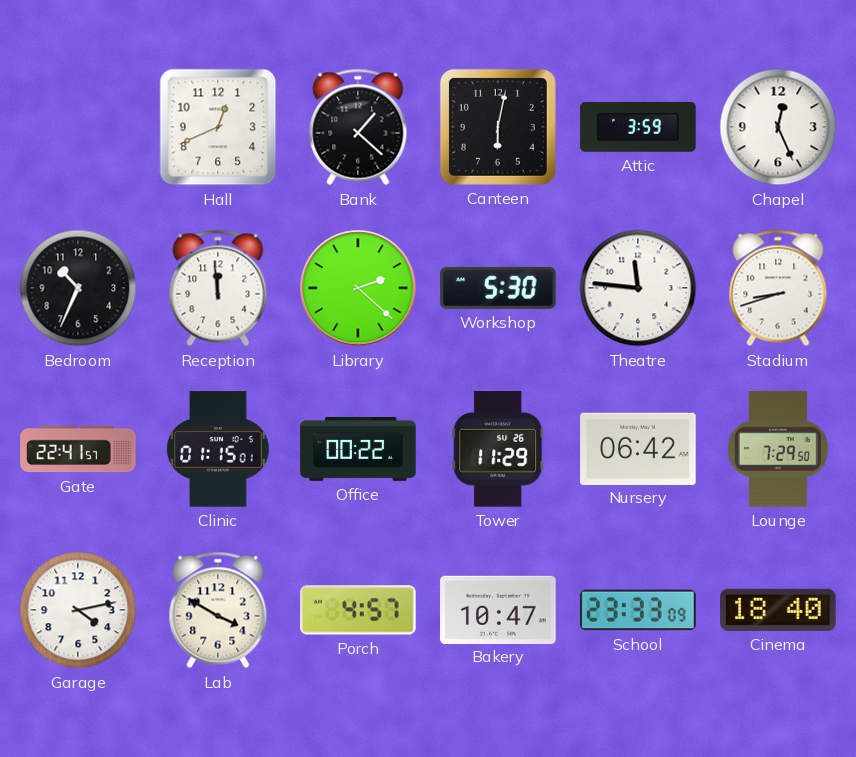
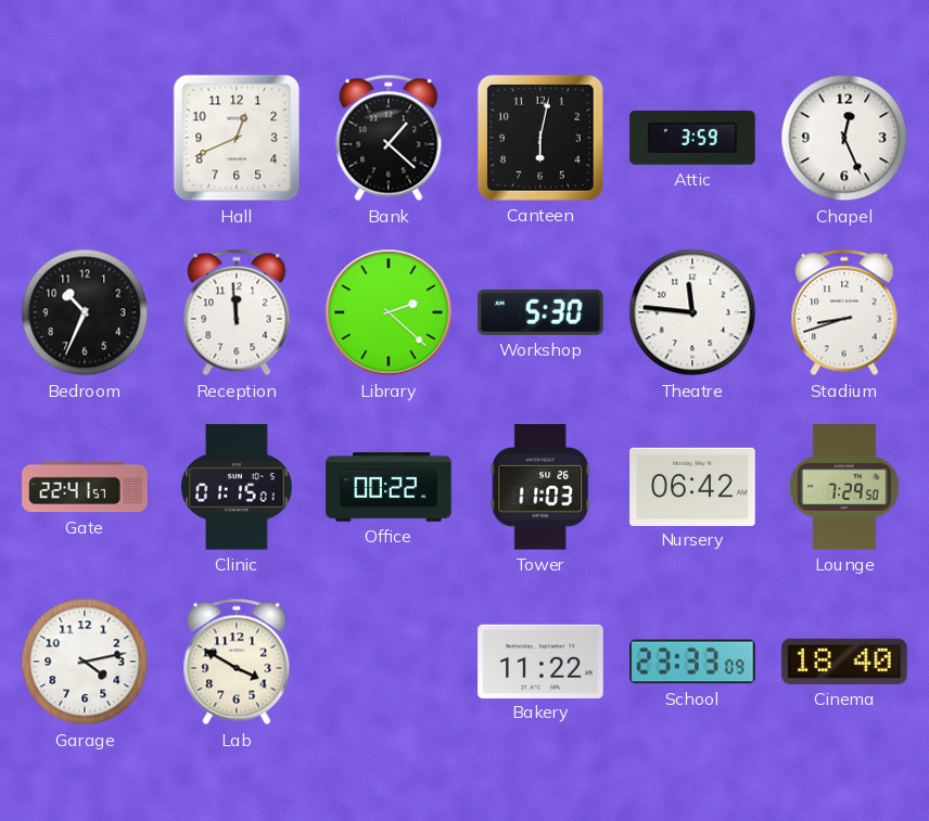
Tower: 11:29 -> 11:03 (540, 487)
Porch: 4:57 -> none (358, 610)
Bakery: 10:47 -> 11:22 (540, 660)
